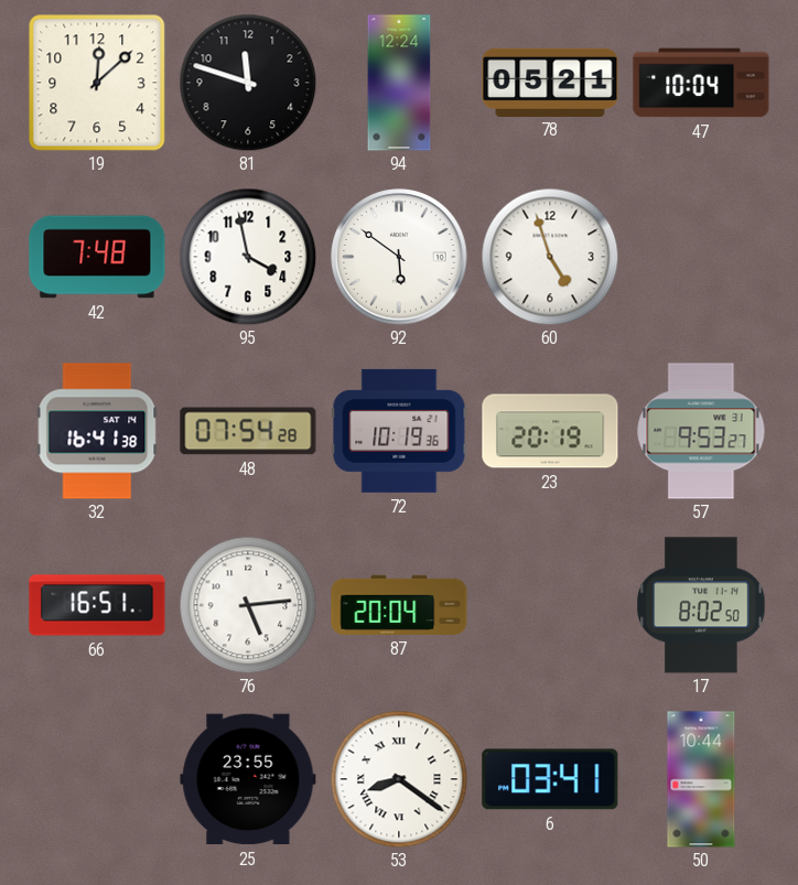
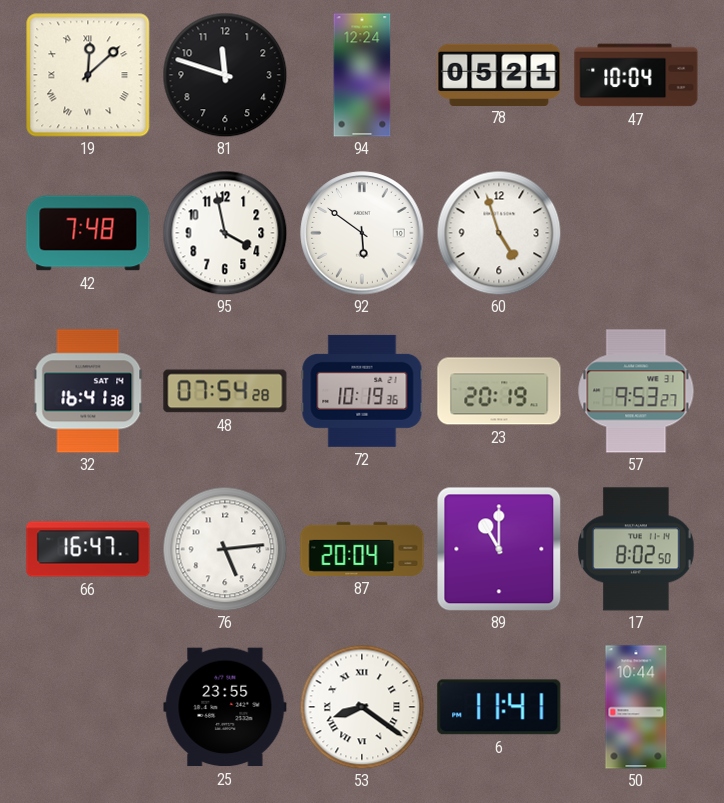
19 numerals: Arabic -> Roman (88, 75)
66: 16:51 -> 16:47 (88, 549)
89: none -> 11:00 (499, 549)
6: 03:41 -> 11:41 (499, 707)
